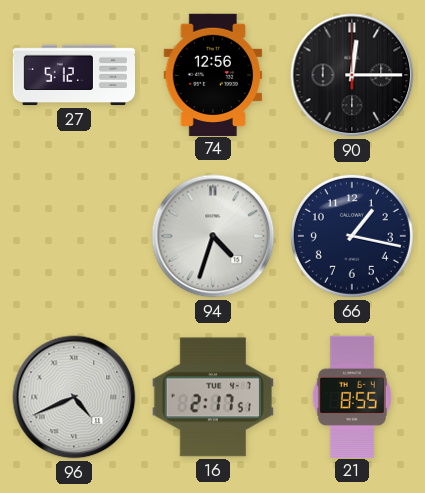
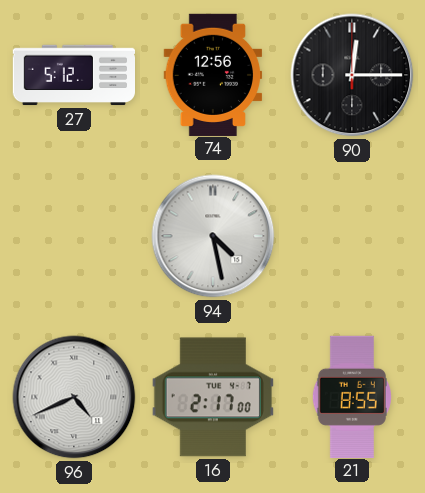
94: 4:33 -> 4:28 (213, 236)
66: 1:17 -> none (352, 236)
16: 2:17:51 -> 2:17:00 (213, 397)
